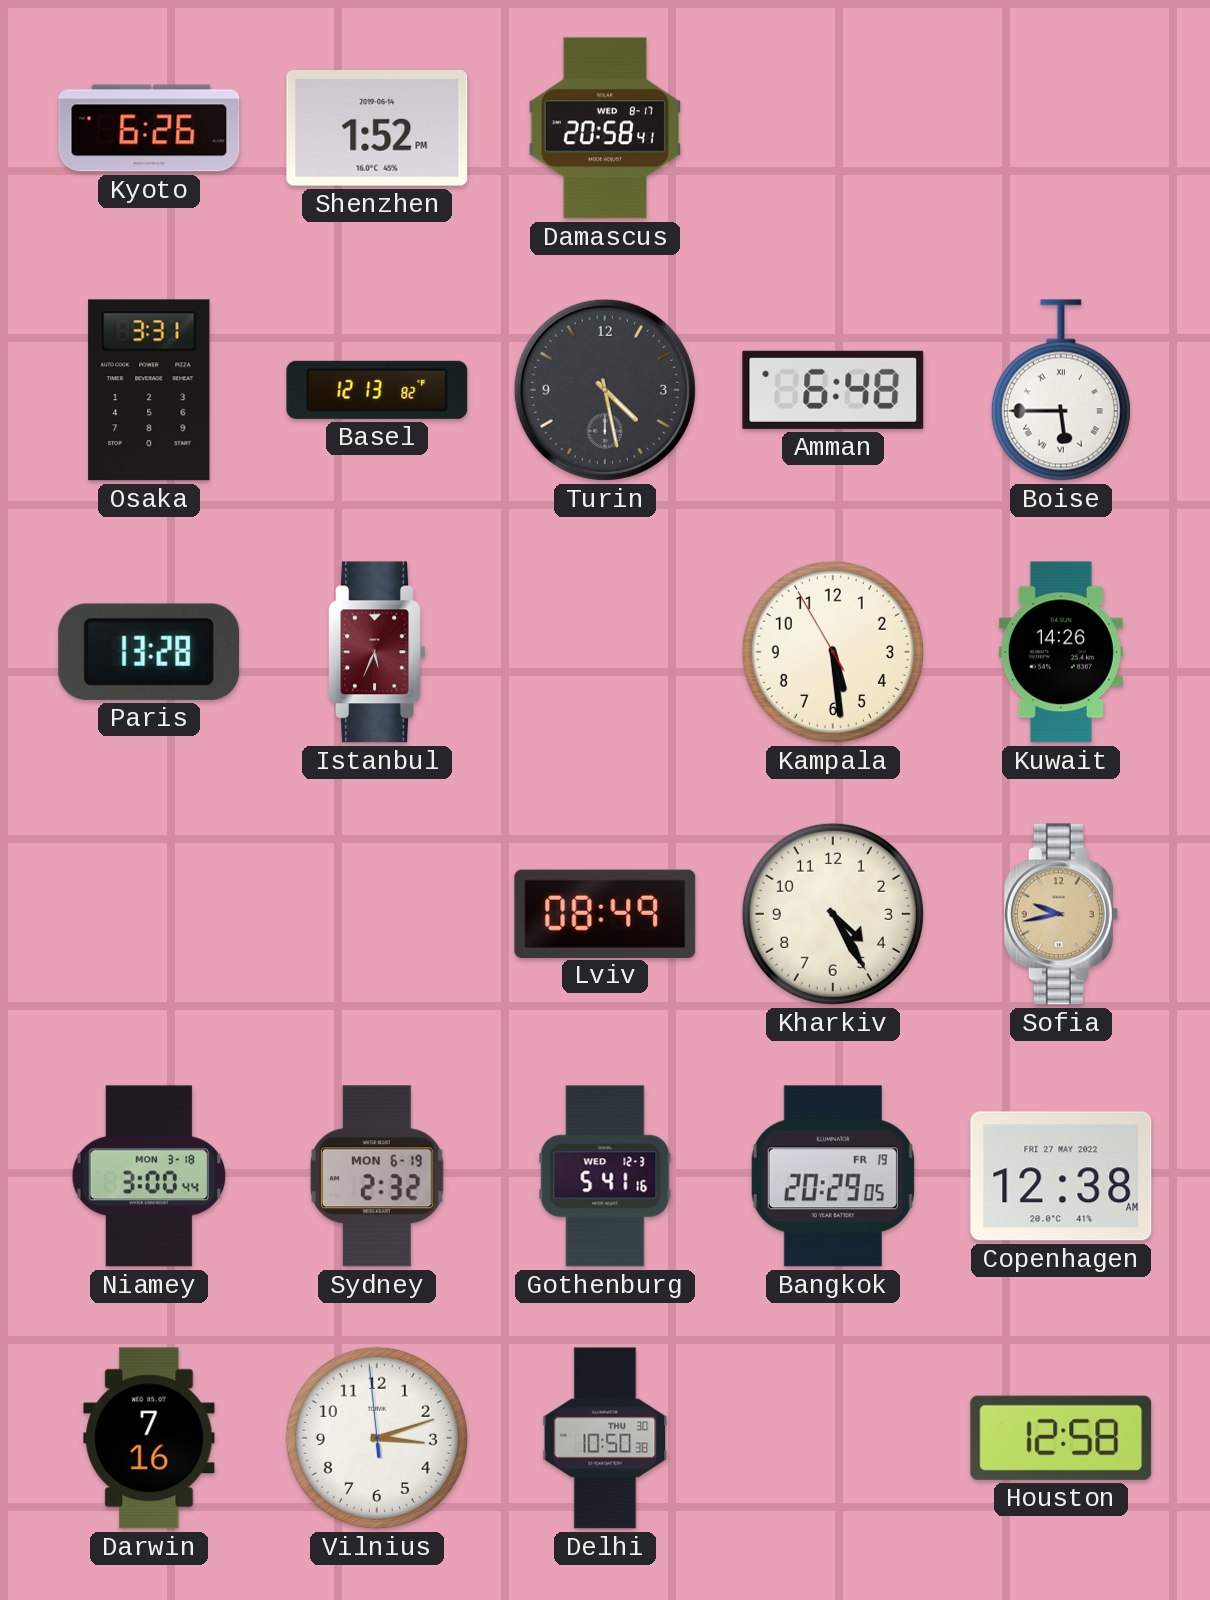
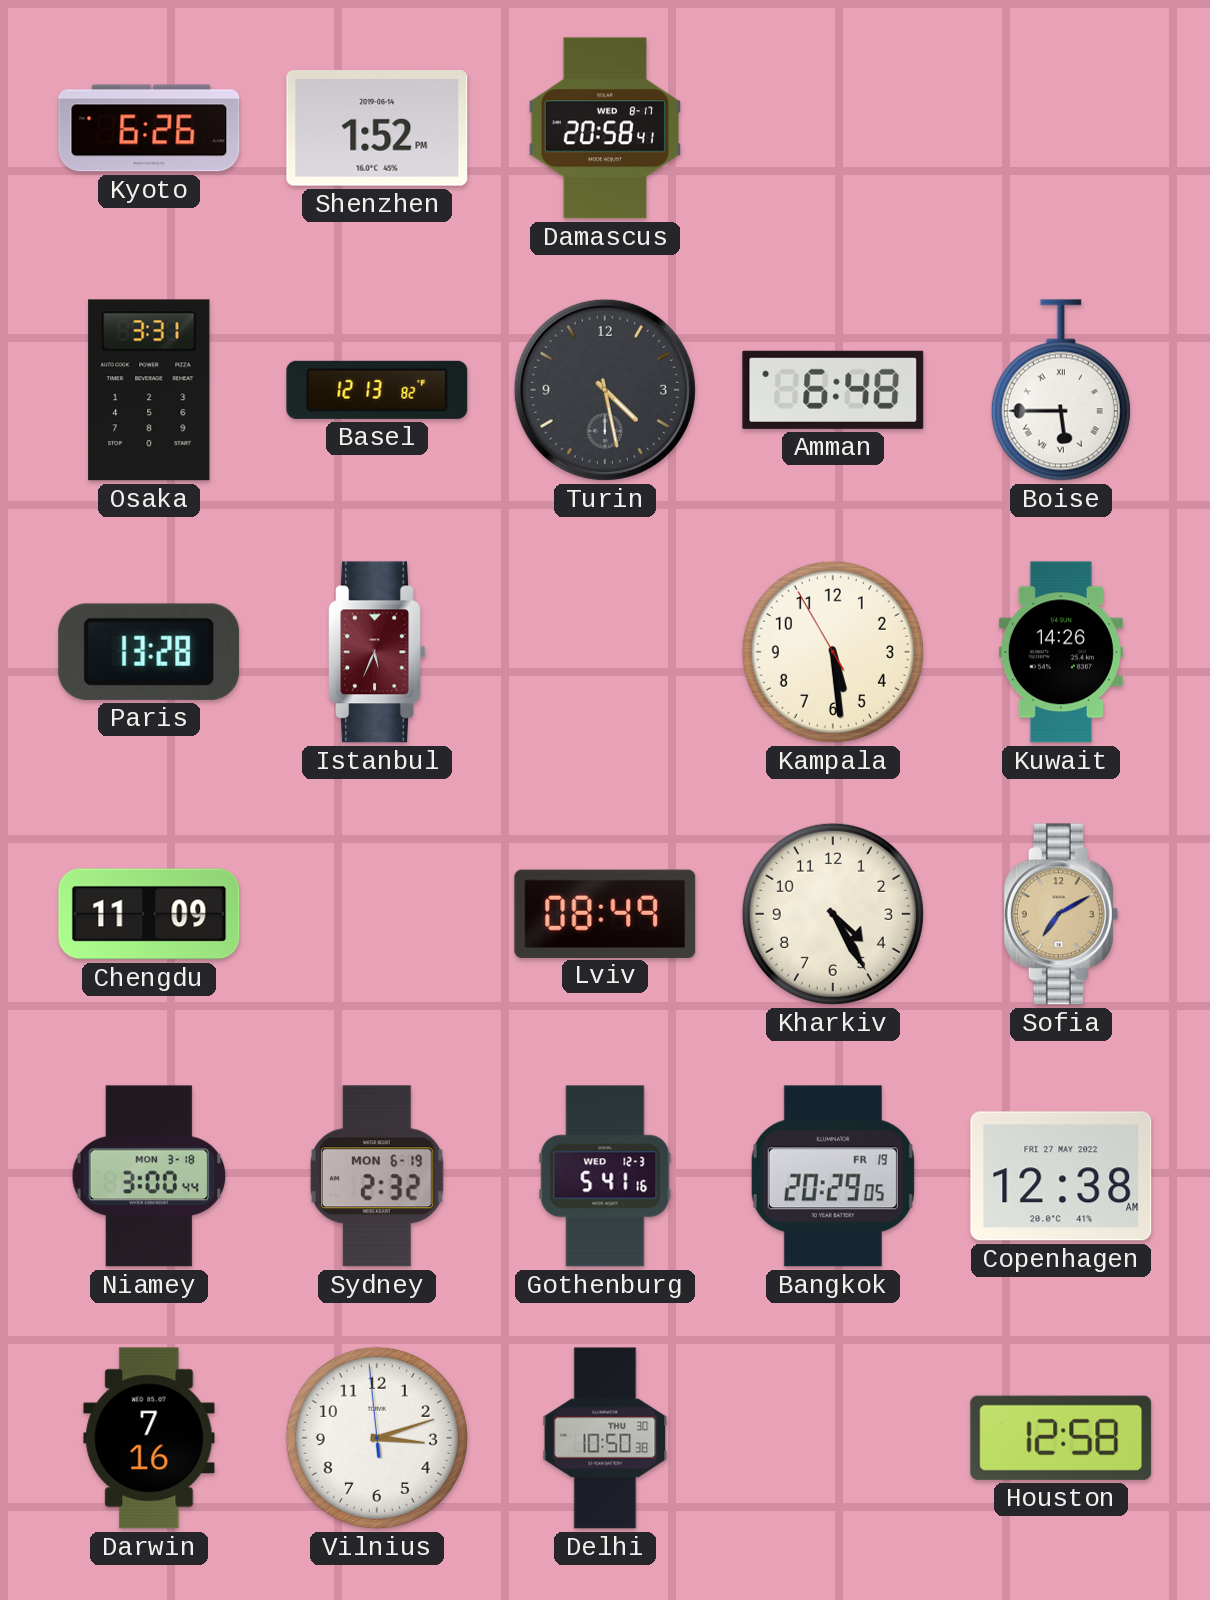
Chengdu: none -> 11:09 (149, 914)
Sofia: 9:43 -> 7:10 (1061, 914)
